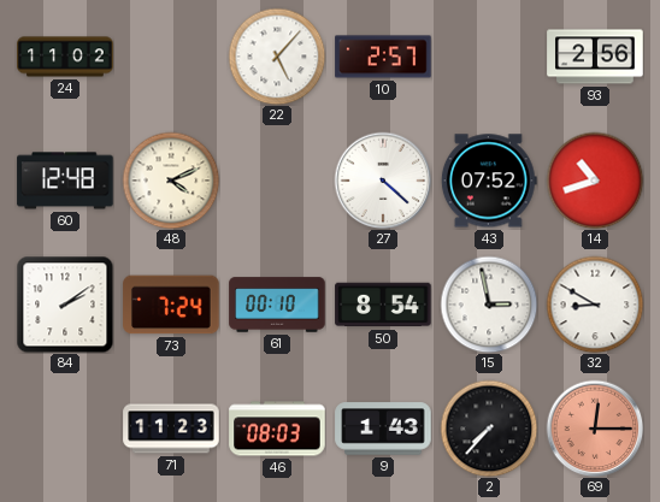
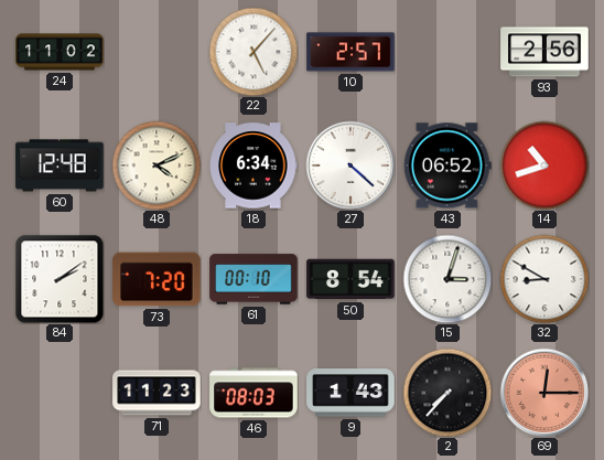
18: none -> 6:34 (254, 165)
43: 07:52 -> 06:52 (447, 165)
73: 7:24 -> 7:20 (157, 279)
15: 2:58 -> 3:03 (447, 279)
